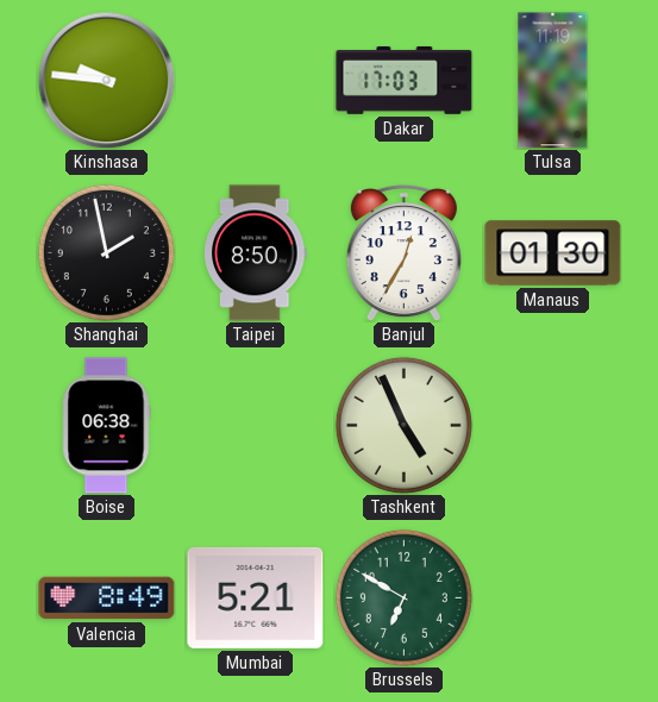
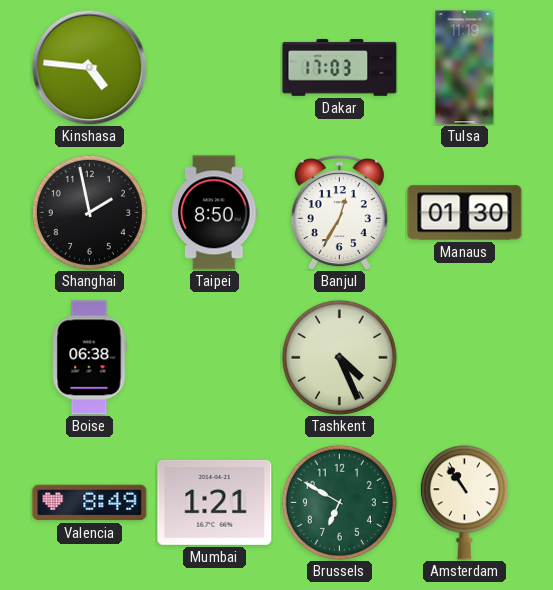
Kinshasa: 9:46 -> 4:46 (89, 67)
Tashkent: 4:56 -> 4:26 (339, 357)
Mumbai: 5:21 -> 1:21 (215, 502)
Amsterdam: none -> 10:54 (464, 503)
